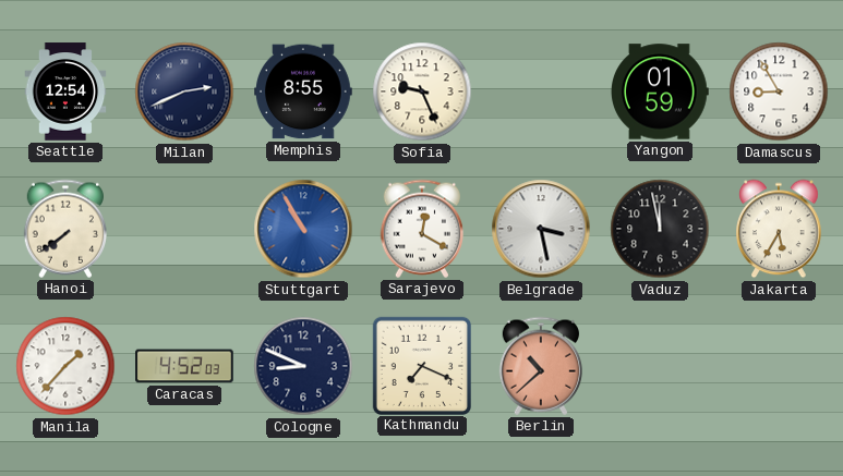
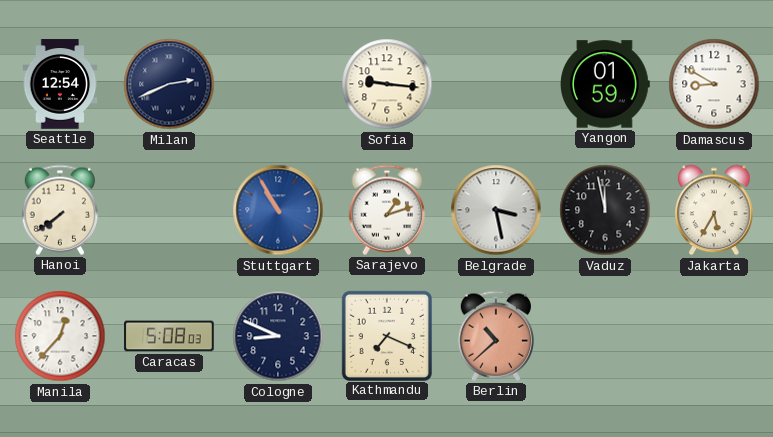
Memphis: 8:55 -> none (303, 91)
Sofia: 9:26 -> 9:16 (387, 84)
Damascus: 8:55 -> 8:50 (714, 84)
Sarajevo: 12:20 -> 1:12 (386, 210)
Manila: 1:37 -> 12:37 (60, 336)
Caracas: 4:52 -> 5:08 (169, 336)
